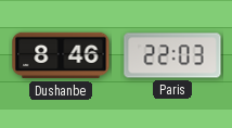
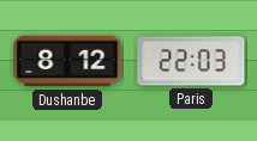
Dushanbe: 8:46 -> 8:12 (67, 61)
